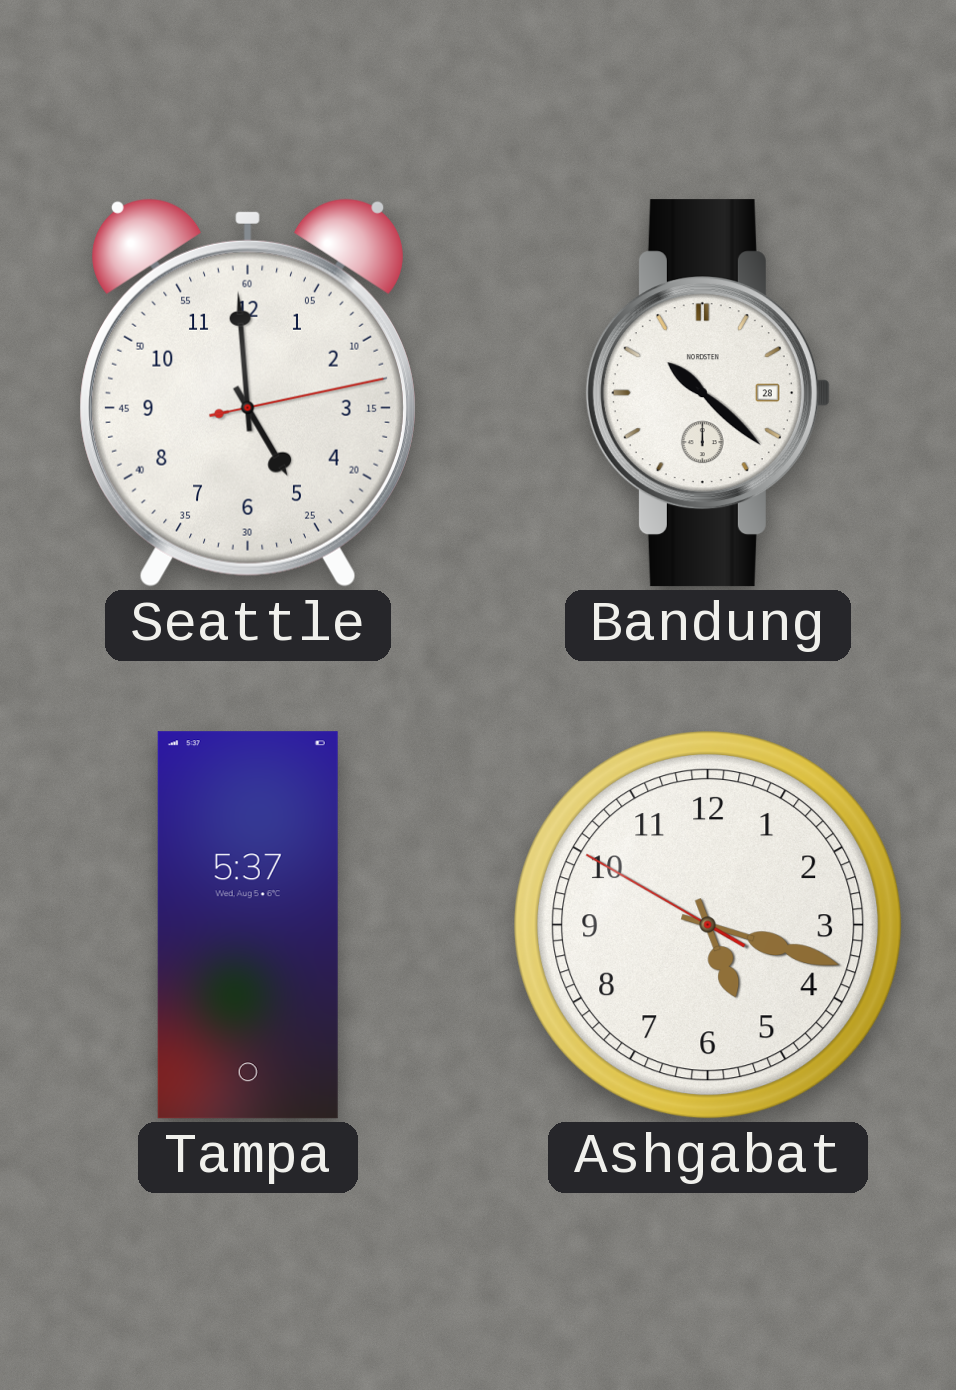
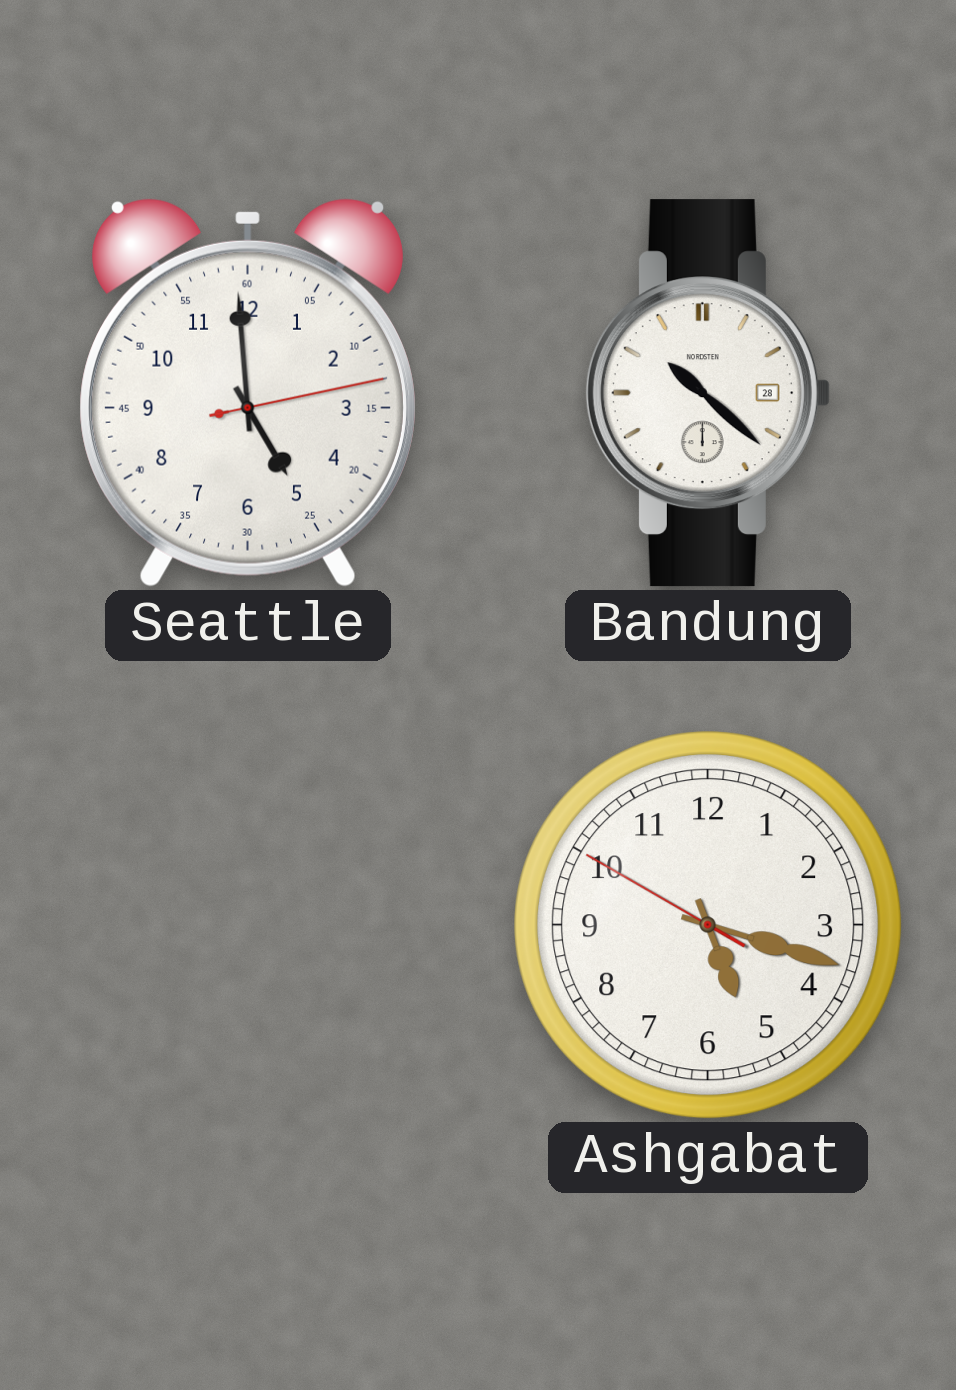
Tampa: 5:37 -> none (248, 925)
